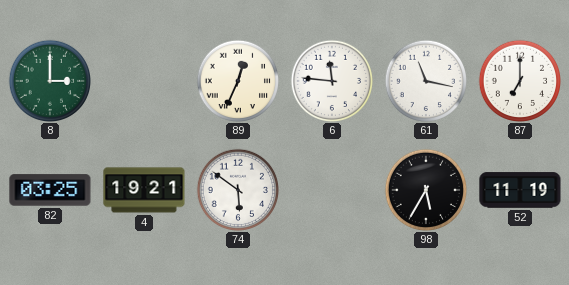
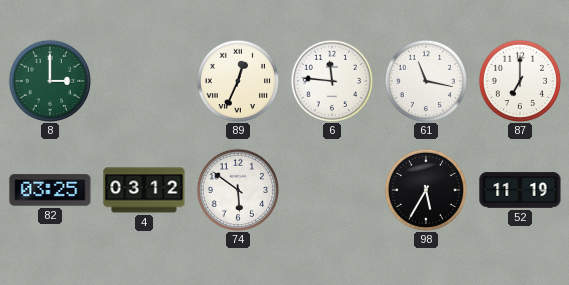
4: 19:21 -> 03:12 (144, 190)
